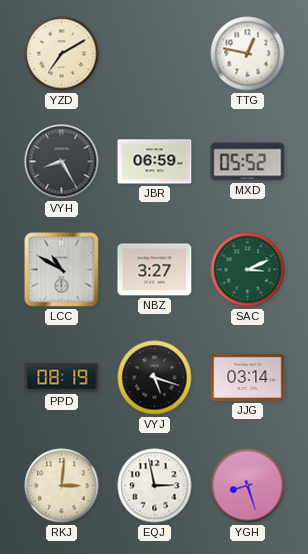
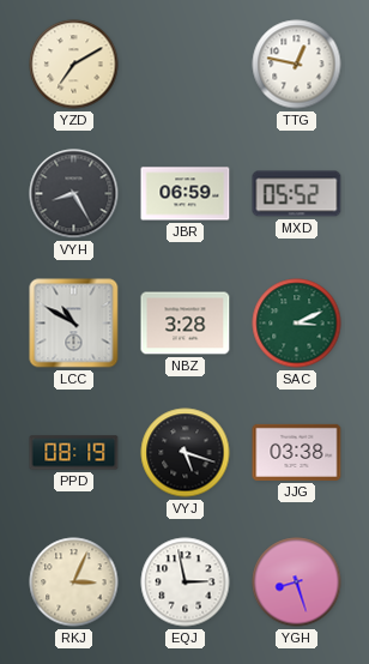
NBZ: 3:27 -> 3:28 (186, 324)
JJG: 03:14 -> 03:38 (297, 452)
RKJ: 3:01 -> 3:04 (74, 582)
